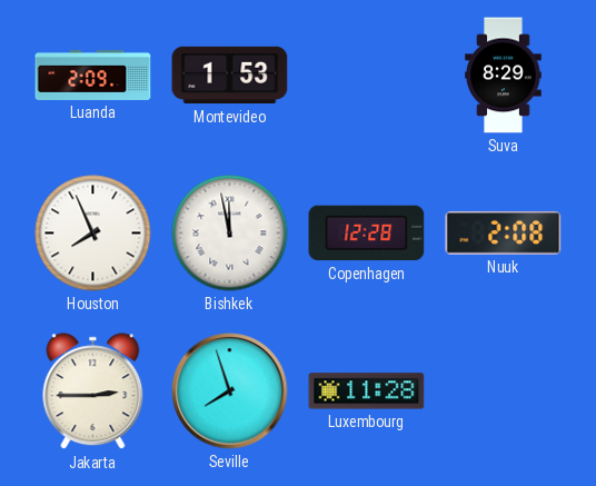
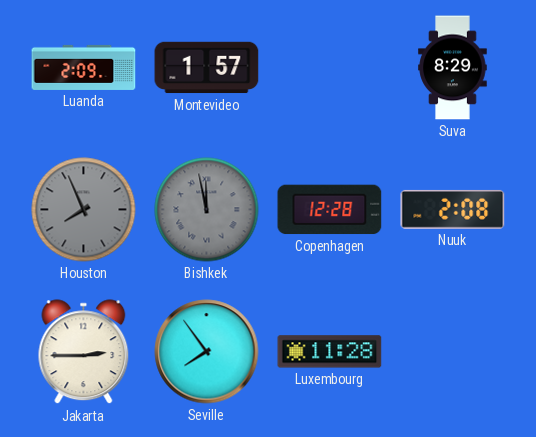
Montevideo: 1:53 -> 1:57 (207, 68)
Houston dial: white -> grey (84, 210)
Bishkek dial: white -> grey (207, 210)
Seville: 7:57 -> 7:54 (207, 352)
